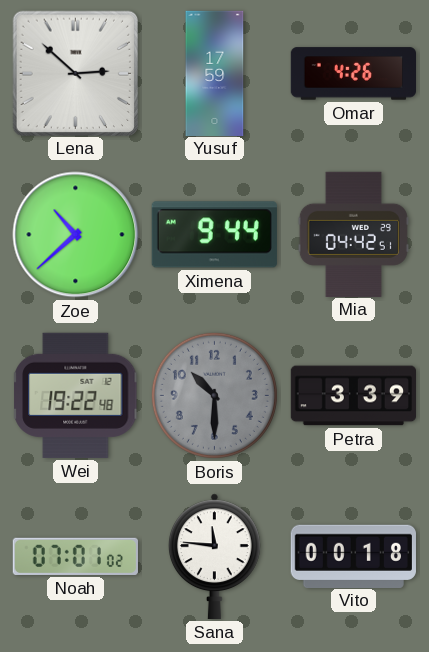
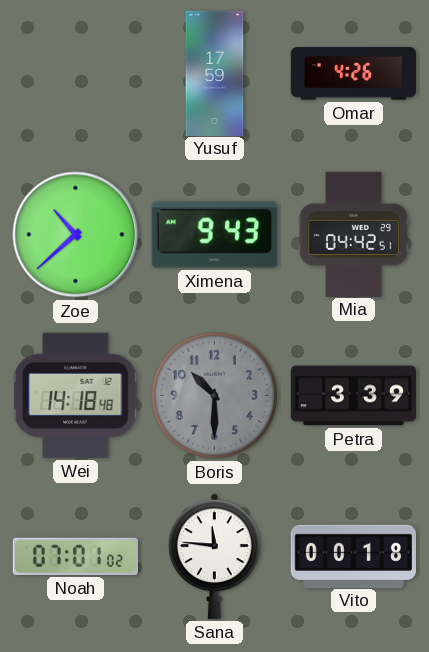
Lena: 2:52 -> none (75, 73)
Ximena: 9:44 -> 9:43 (214, 235)
Wei: 19:22 -> 14:18 (76, 395)
